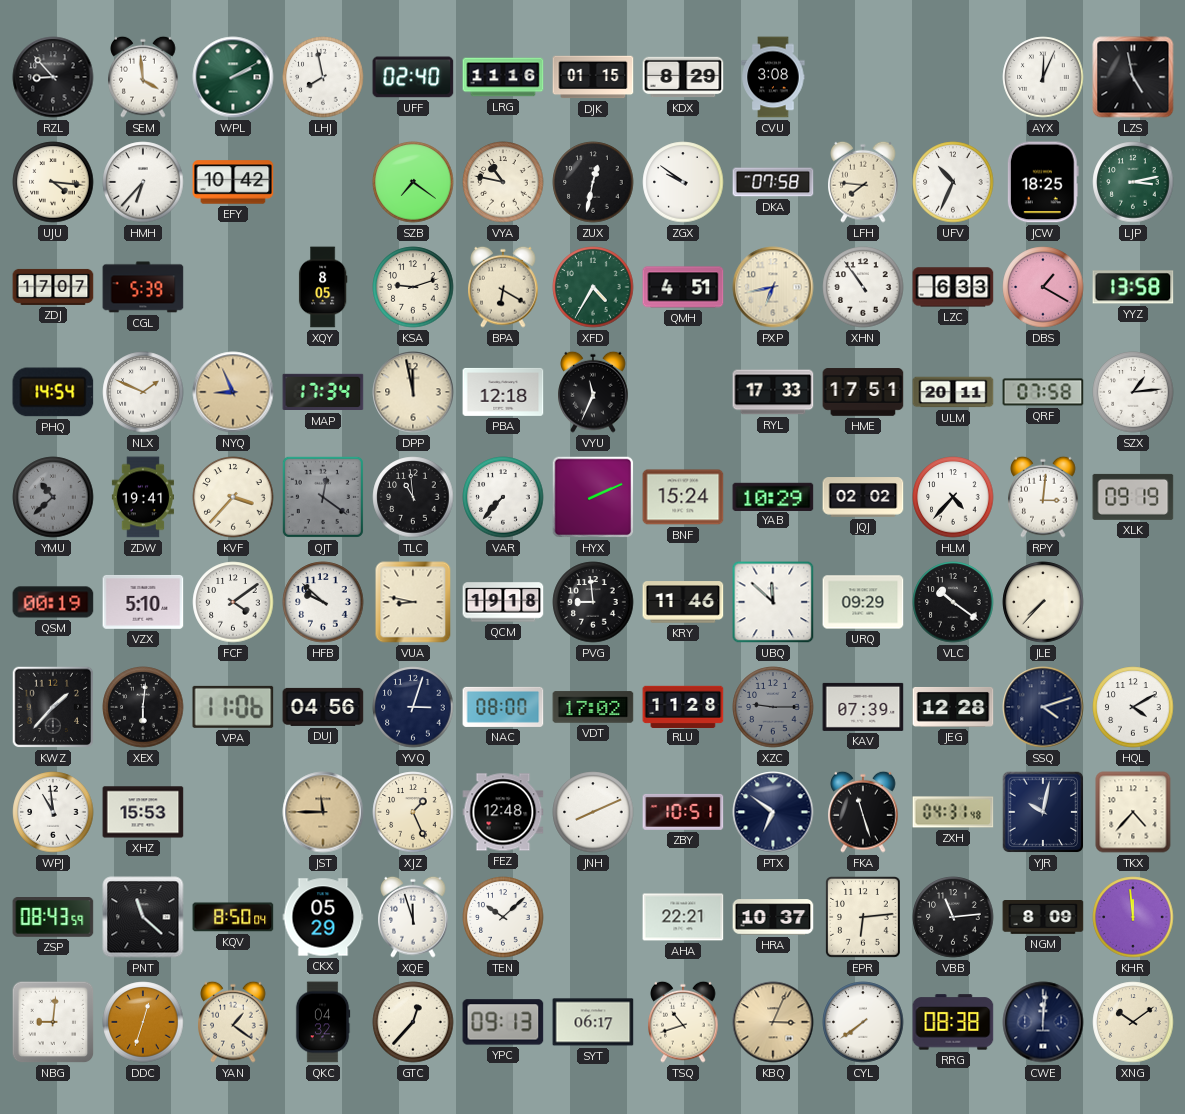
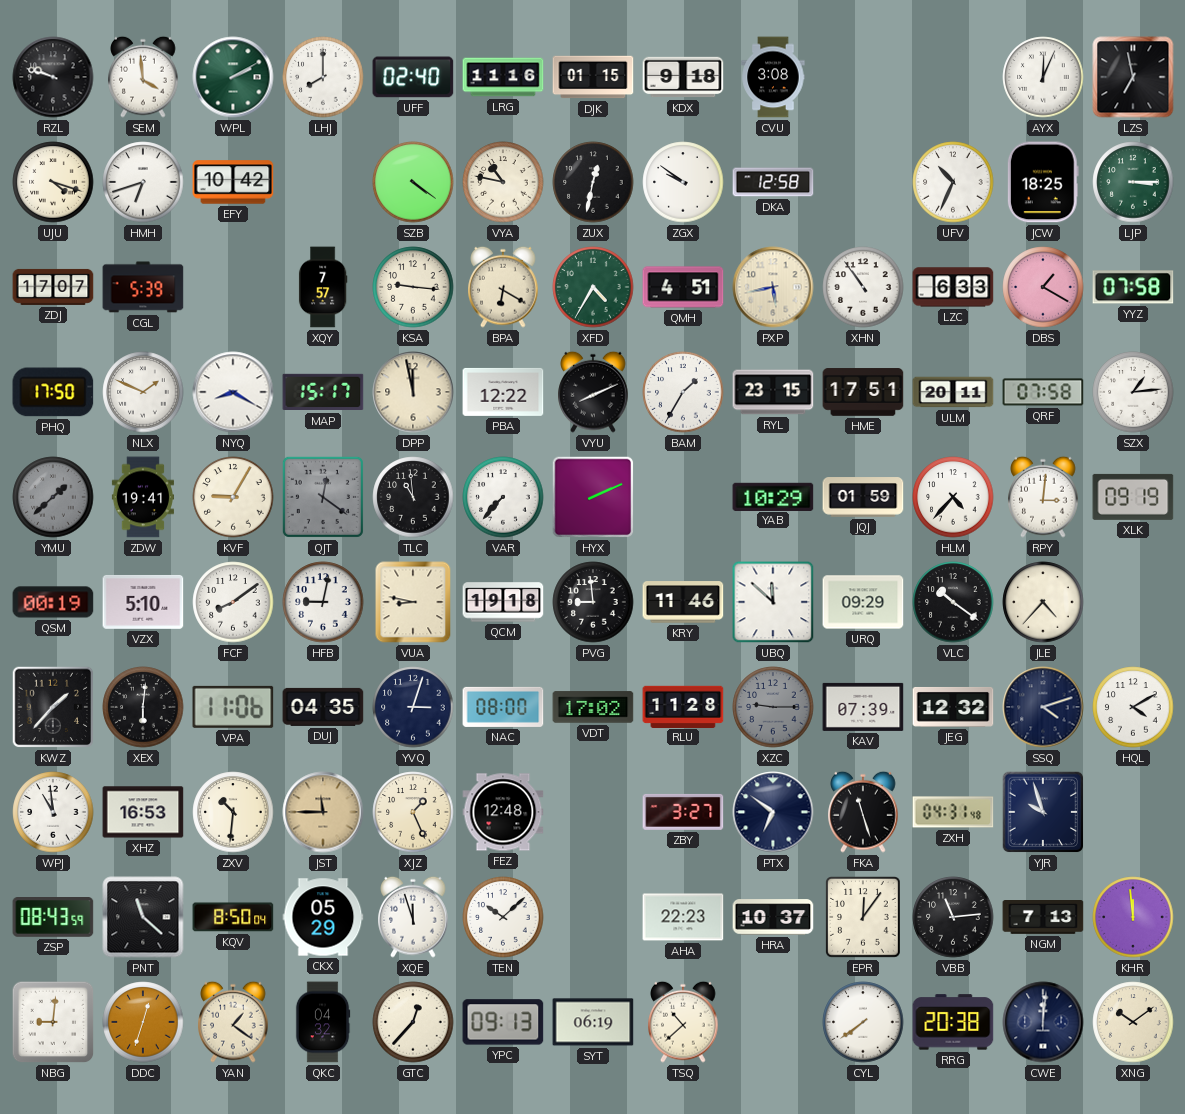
RZL: 8:53 -> 9:48 (53, 77)
LHJ: 7:58 -> 8:00 (323, 77)
KDX: 8:29 -> 9:18 (683, 77)
LZS: 4:58 -> 6:58 (1133, 77)
UJU: 4:16 -> 4:18 (53, 182)
HMH: 6:37 -> 6:42 (143, 182)
SZB: 7:21 -> 4:21 (413, 182)
DKA: 07:58 -> 12:58 (773, 182)
LFH: 7:46 -> none (863, 182)
LJP: 3:13 -> 3:15 (1133, 182)
XQY: 8:05 -> 7:57 (323, 287)
KSA: 9:12 -> 9:16 (413, 287)
PXP: 6:43 -> 5:43 (773, 287)
YYZ: 13:58 -> 07:58 (1133, 287)
PHQ: 14:54 -> 17:50 (53, 392)
NYQ: 8:56 -> 8:20 (233, 392)
NYQ dial: champagne -> white (233, 392)
MAP: 17:34 -> 15:17 (323, 392)
PBA: 12:18 -> 12:22 (503, 392)
VYU: 11:34 -> 8:11 (593, 392)
BAM: none -> 1:35 (683, 392)
RYL: 17:33 -> 23:15 (773, 392)
YMU: 10:38 -> 1:38 (53, 497)
KVF: 3:37 -> 9:05 (233, 497)
BNF: 15:24 -> none (683, 497)
JQJ: 02:02 -> 01:59 (863, 497)
FCF: 4:09 -> 8:09 (233, 602)
HFB: 9:52 -> 9:02 (323, 602)
JLE: 7:37 -> 4:37 (1043, 602)
DUJ: 04:56 -> 04:35 (323, 707)
JEG: 12:28 -> 12:32 (953, 707)
XHZ: 15:53 -> 16:53 (143, 812)
ZXV: none -> 10:31 (233, 812)
JNH: 8:11 -> none (593, 812)
ZBY: 10:51 -> 3:27 (683, 812)
YJR: 10:02 -> 9:57 (1043, 812)
TKX: 4:37 -> none (1133, 812)
AHA: 22:21 -> 22:23 (683, 917)
EPR: 6:14 -> 12:06 (864, 917)
NGM: 8:09 -> 7:13 (1043, 918)
SYT: 06:17 -> 06:19 (593, 1022)
TSQ: 10:42 -> 10:38 (683, 1022)
KBQ: 3:04 -> none (773, 1022)
RRG: 08:38 -> 20:38 (953, 1022)
